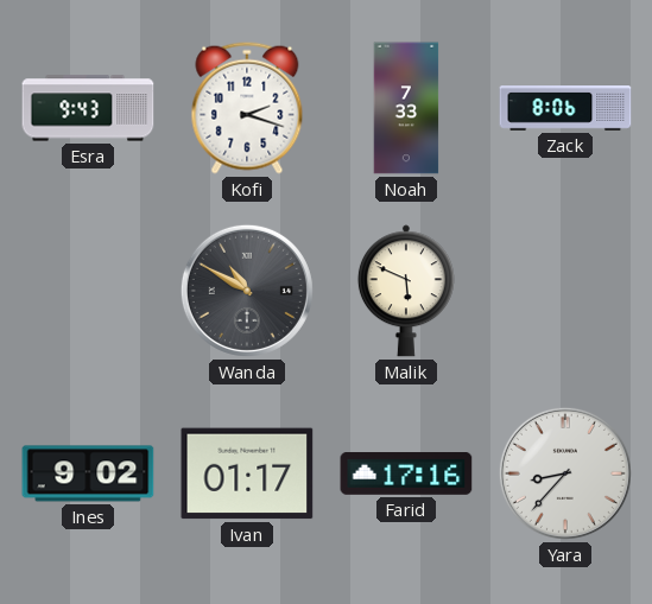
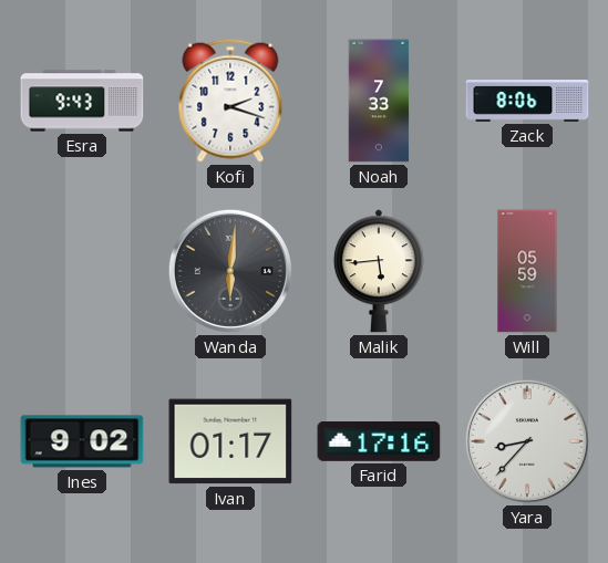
Wanda: 10:50 -> 6:01 (230, 271)
Malik: 5:49 -> 5:44 (379, 271)
Will: none -> 05:59 (527, 271)
